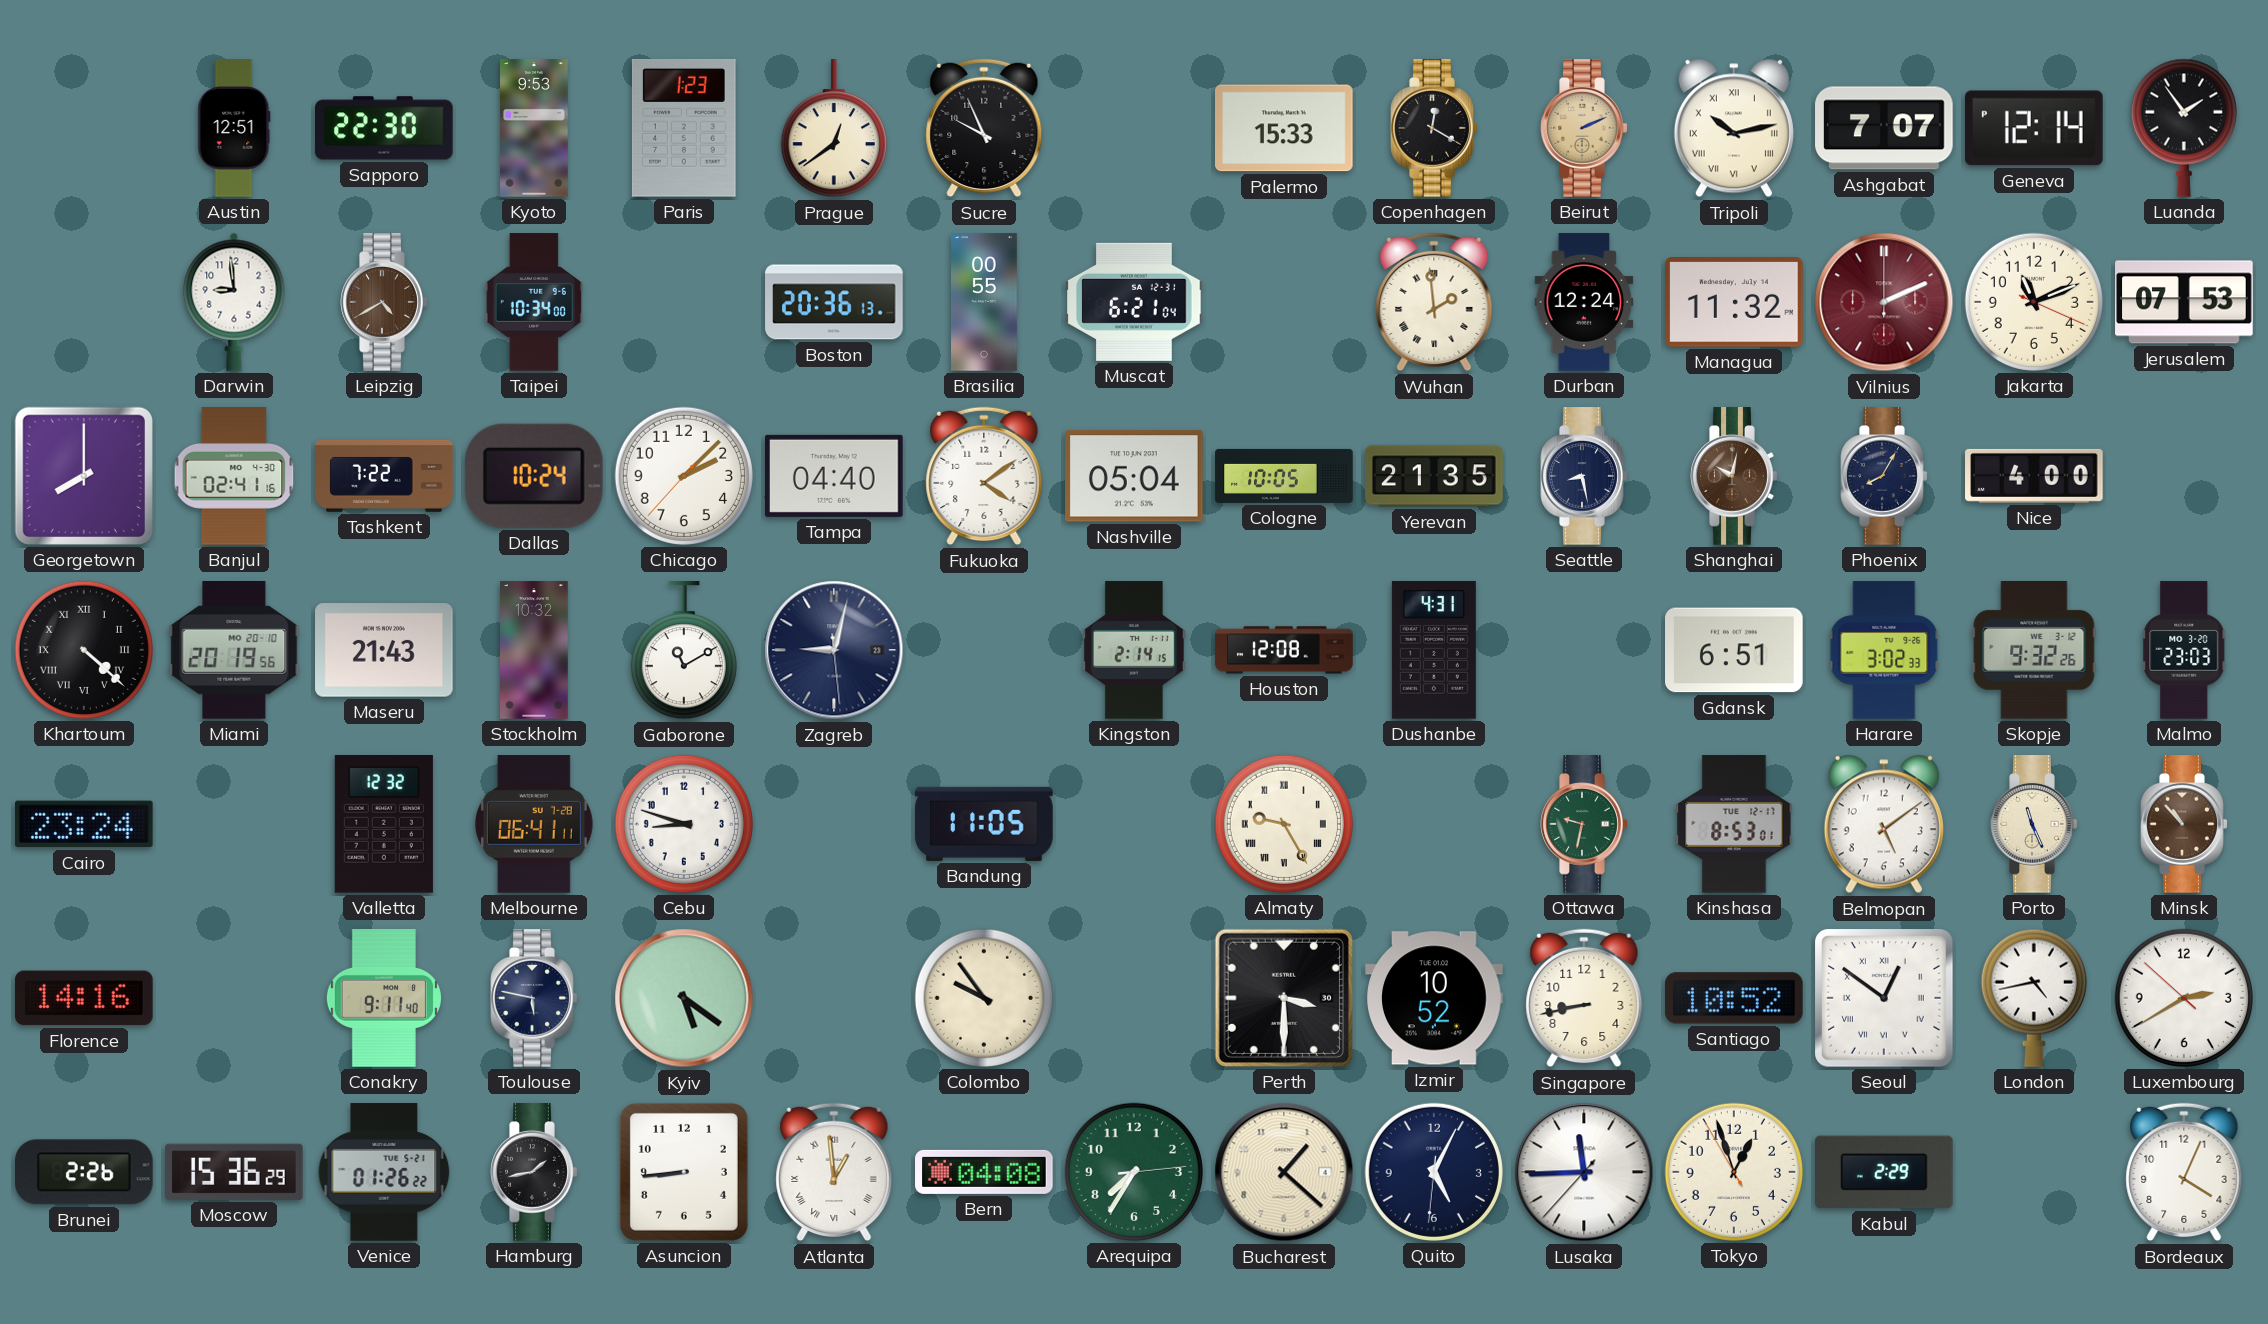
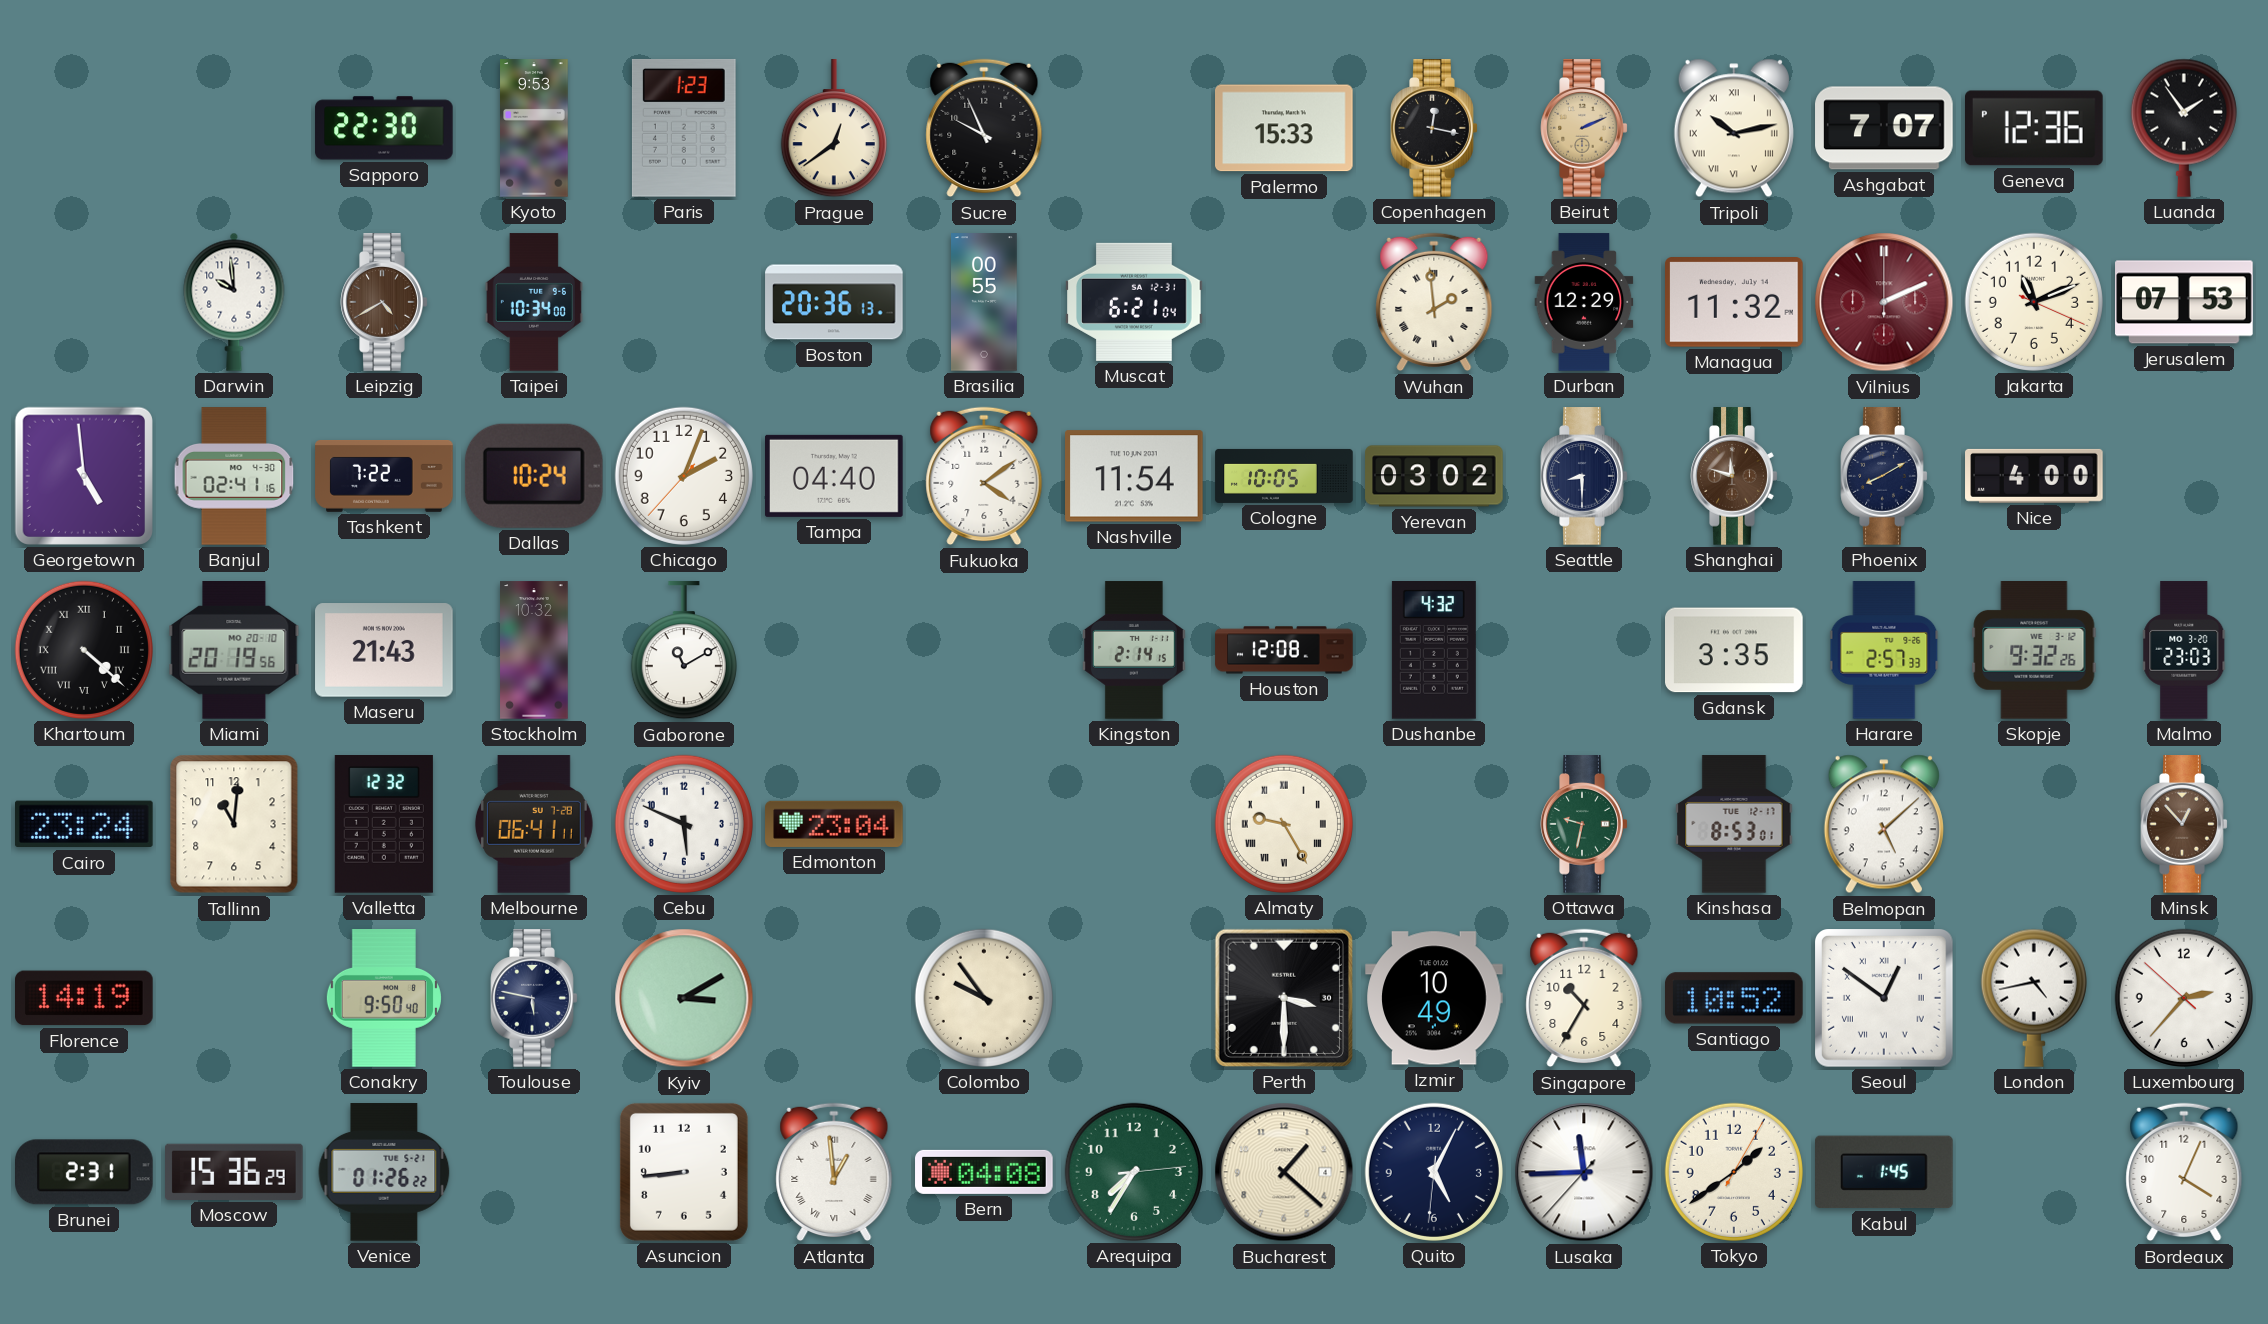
Austin: 12:51 -> none (234, 128)
Copenhagen: 12:20 -> 12:17 (1434, 128)
Geneva: 12:14 -> 12:36 (2035, 128)
Darwin: 8:59 -> 9:59 (234, 302)
Durban: 12:24 -> 12:29 (1584, 302)
Georgetown: 8:00 -> 4:59 (84, 476)
Chicago: 2:07 -> 2:03 (684, 476)
Nashville: 05:04 -> 11:54 (1134, 476)
Yerevan: 21:35 -> 03:02 (1434, 476)
Seattle: 8:28 -> 8:30 (1584, 476)
Shanghai: 10:02 -> 11:48 (1734, 476)
Phoenix: 8:05 -> 8:10 (1884, 476)
Zagreb: 9:02 -> none (834, 650)
Dushanbe: 4:31 -> 4:32 (1434, 651)
Gdansk: 6:51 -> 3:35 (1735, 650)
Harare: 3:02 -> 2:57 (1884, 650)
Tallinn: none -> 11:01 (234, 824)
Cebu: 8:48 -> 5:49 (684, 824)
Edmonton: none -> 23:04 (834, 824)
Bandung: 11:05 -> none (984, 824)
Belmopan: 5:09 -> 5:08 (1884, 824)
Porto: 11:26 -> none (2034, 824)
Minsk: 10:53 -> 12:53 (2184, 824)
Florence: 14:16 -> 14:19 (85, 998)
Conakry: 9:11 -> 9:50 (384, 998)
Kyiv: 5:21 -> 3:10 (684, 998)
Izmir: 10:52 -> 10:49 (1434, 998)
Singapore: 8:43 -> 10:35 (1584, 998)
Luxembourg: 2:39 -> 2:36 (2184, 998)
Brunei: 2:26 -> 2:31 (85, 1172)
Hamburg: 1:43 -> none (534, 1172)
Tokyo: 12:56 -> 1:39 (1734, 1172)
Kabul: 2:29 -> 1:45 (1885, 1172)
